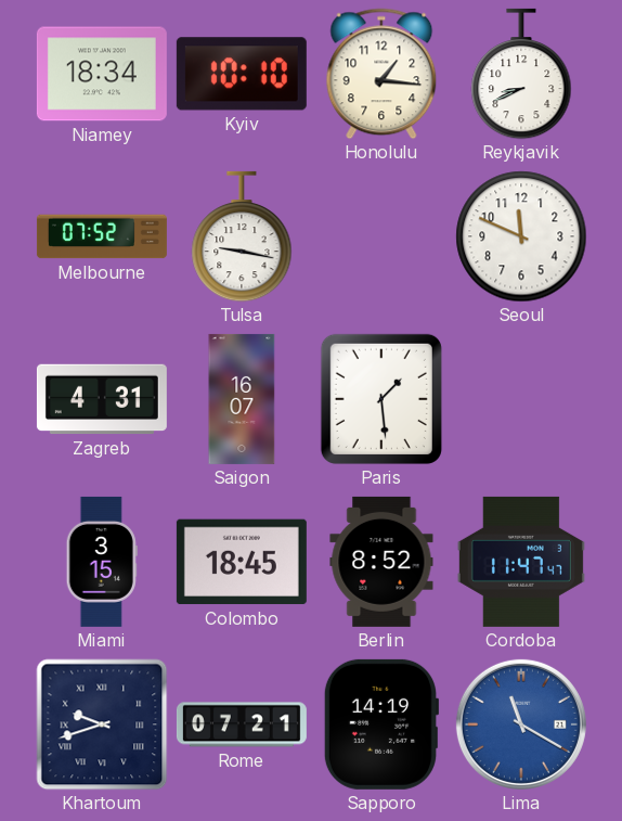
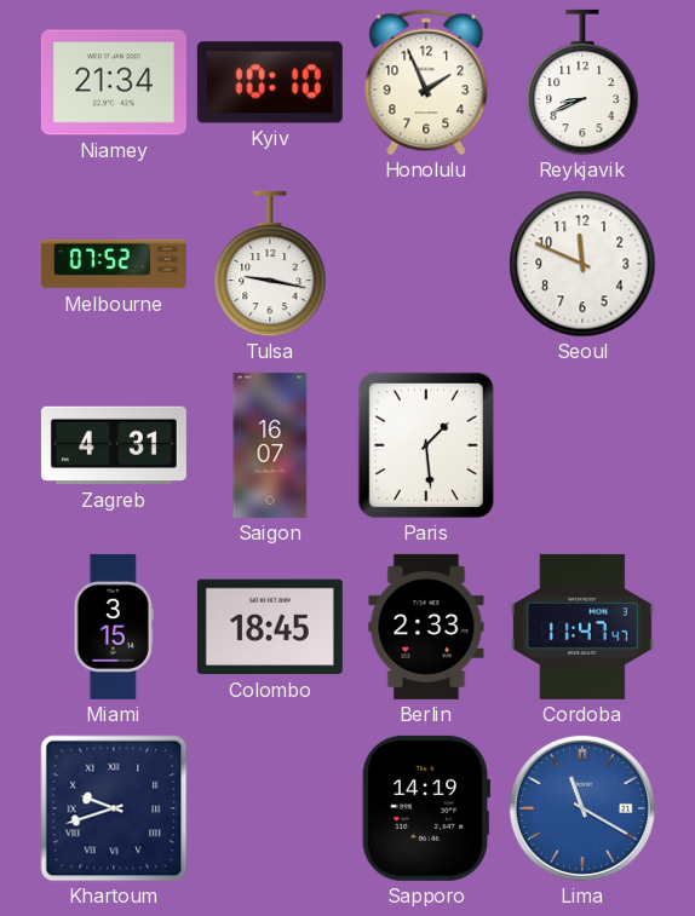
Niamey: 18:34 -> 21:34 (114, 82)
Honolulu: 1:16 -> 1:56 (426, 82)
Berlin: 8:52 -> 2:33 (426, 627)
Rome: 07:21 -> none (242, 724)
